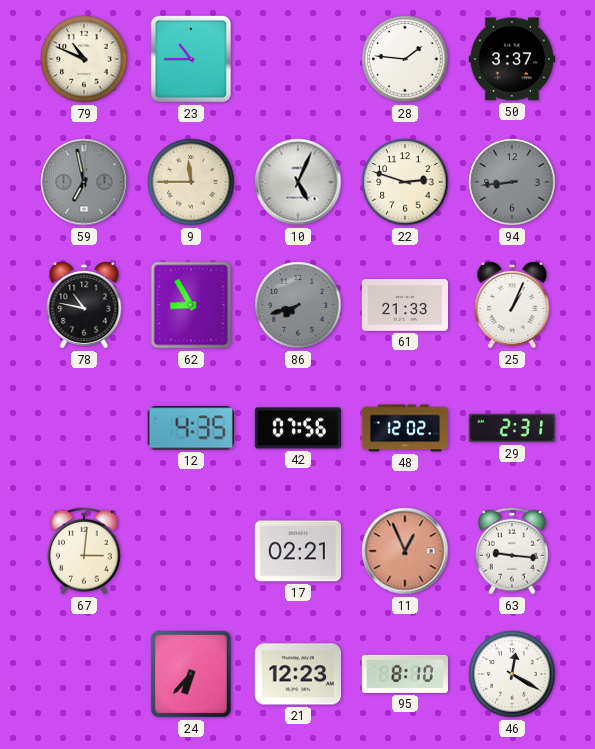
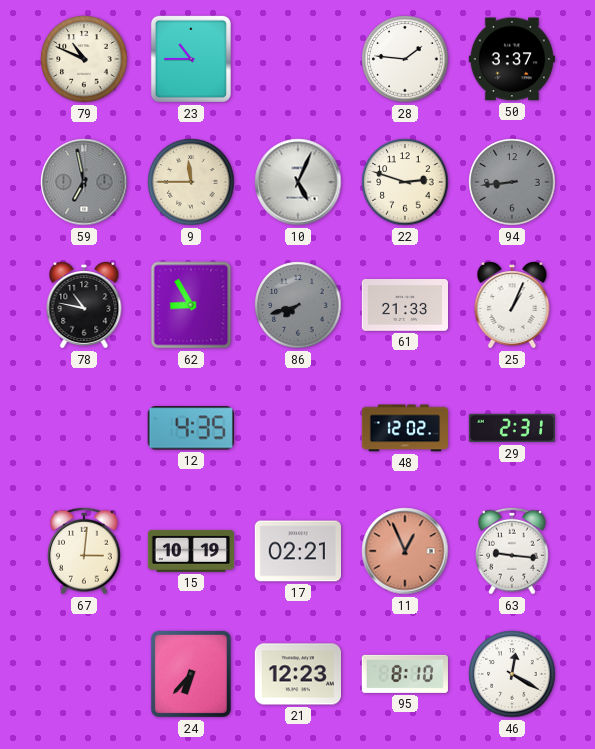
42: 07:56 -> none (297, 428)
15: none -> 10:19 (191, 551)
